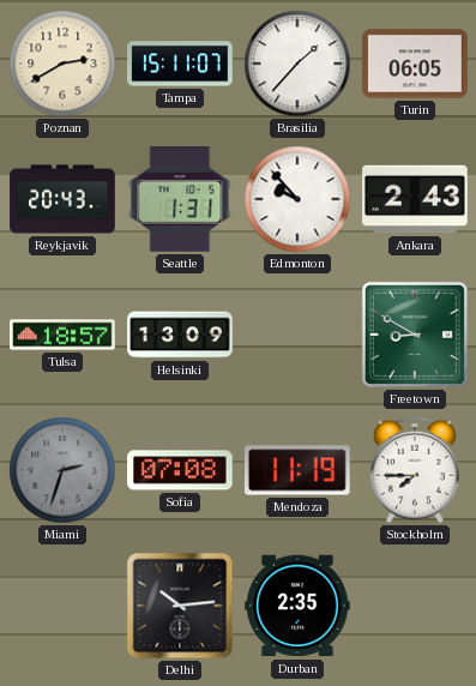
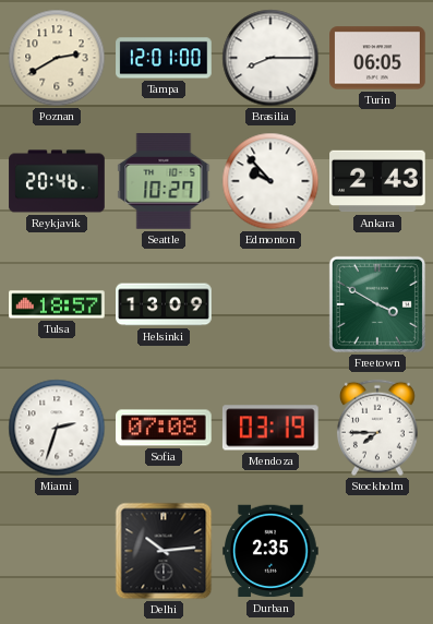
Tampa: 15:11 -> 12:01 (164, 58)
Brasilia: 1:37 -> 8:15 (270, 58)
Reykjavik: 20:43 -> 20:46 (57, 181)
Seattle: 1:31 -> 10:27 (164, 182)
Freetown: 8:50 -> 3:50 (377, 304)
Miami dial: grey -> white (57, 428)
Mendoza: 11:19 -> 03:19 (270, 428)
